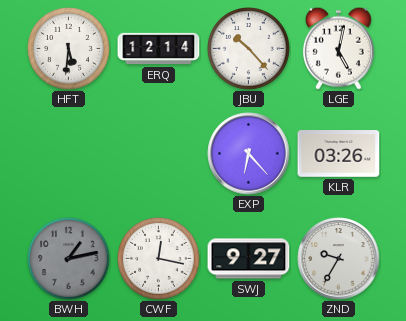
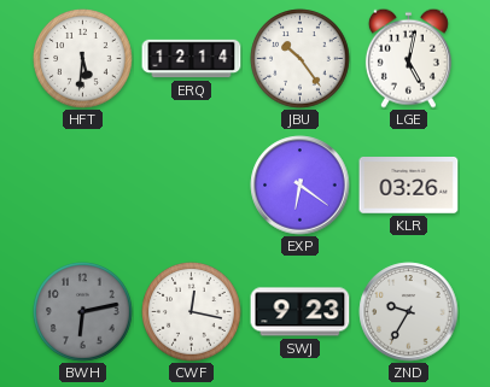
JBU: 10:23 -> 10:24 (301, 59)
EXP: 6:23 -> 6:21 (301, 186)
BWH: 1:13 -> 6:13 (83, 312)
SWJ: 9:27 -> 9:23 (301, 312)
